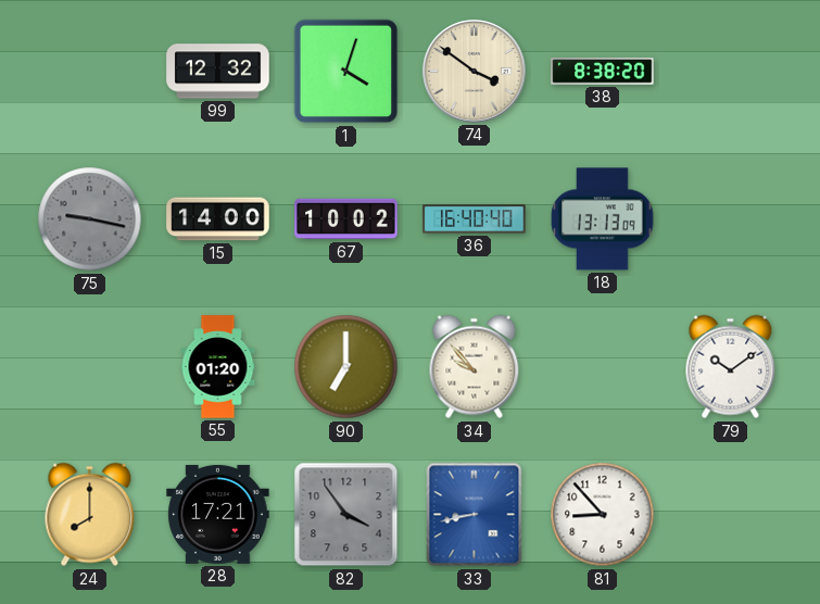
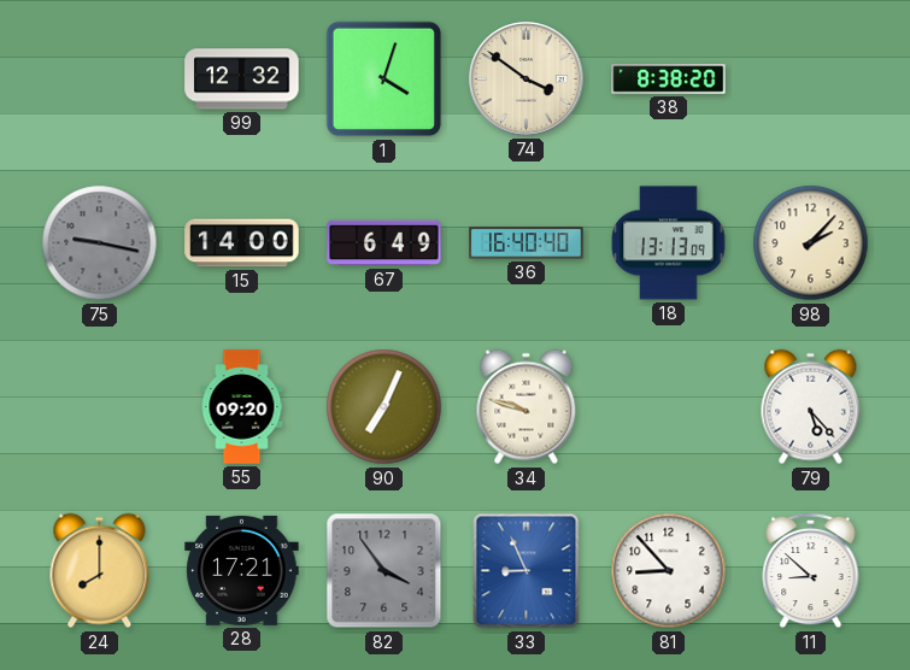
67: 10:02 -> 6:49 (384, 243)
98: none -> 2:07 (811, 243)
55: 01:20 -> 09:20 (242, 407)
90: 7:00 -> 7:04 (384, 407)
34: 9:53 -> 9:48 (527, 407)
79: 10:09 -> 5:23 (811, 407)
33: 8:43 -> 8:56 (527, 571)
11: none -> 8:52 (811, 571)
